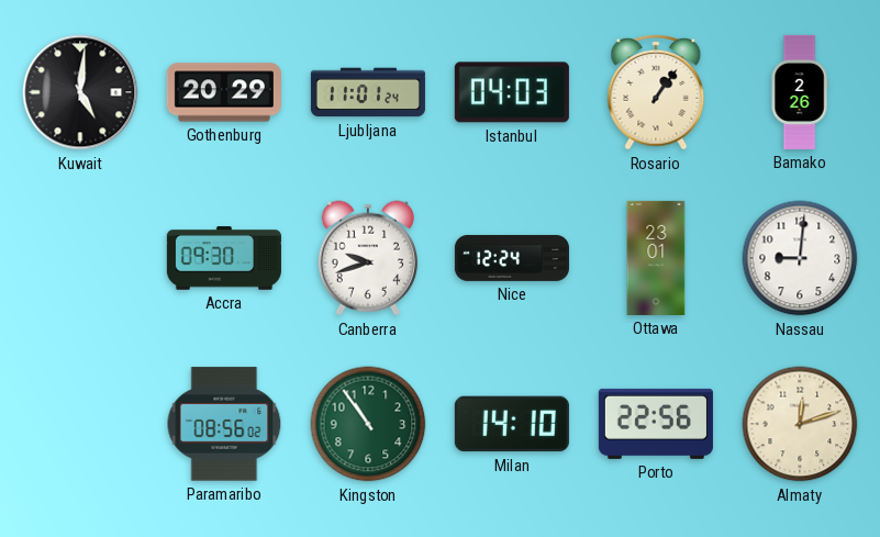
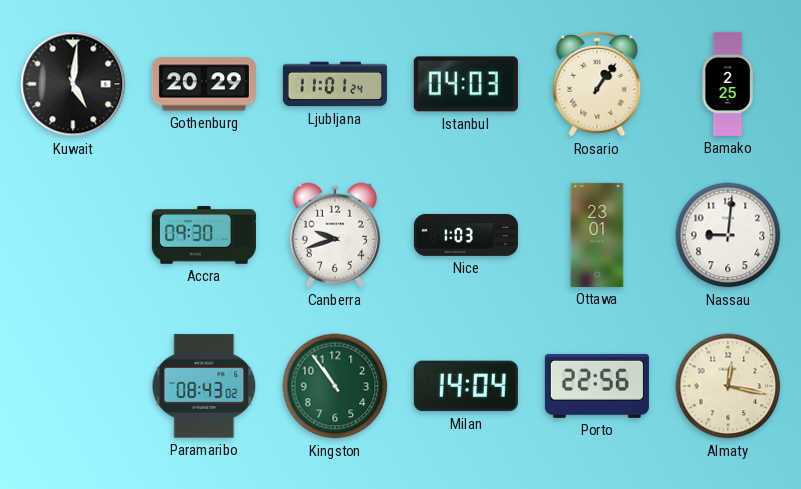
Bamako: 2:26 -> 2:25 (728, 84)
Nice: 12:24 -> 1:03 (466, 235)
Paramaribo: 08:56 -> 08:43 (204, 386)
Milan: 14:10 -> 14:04 (466, 386)
Almaty: 12:12 -> 12:17 (728, 386)
